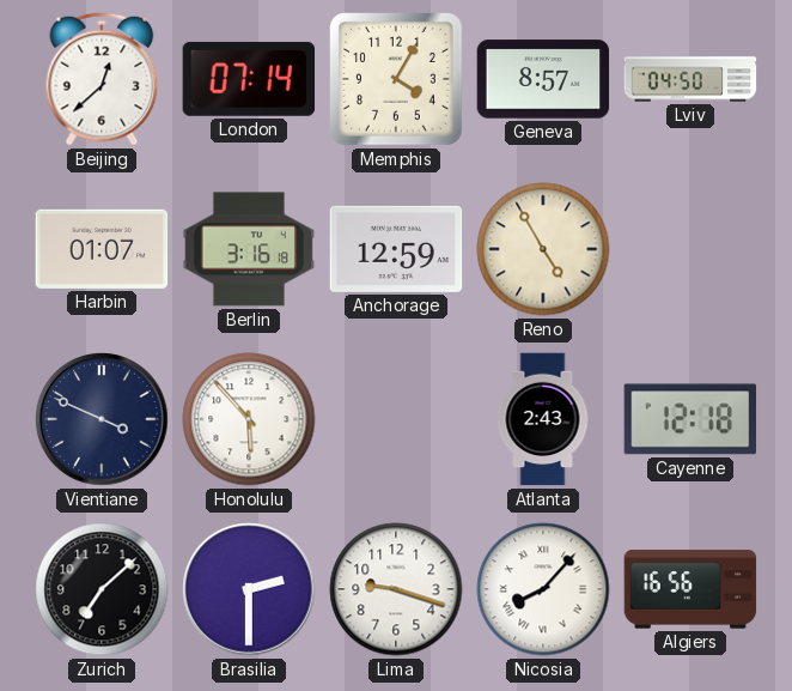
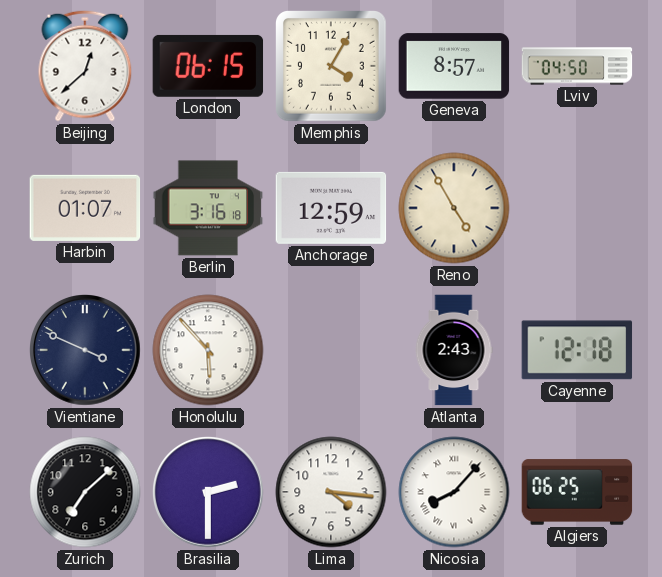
London: 07:14 -> 06:15 (208, 66)
Lima: 9:18 -> 4:16 (331, 492)
Algiers: 16:56 -> 06:25 (577, 492)
